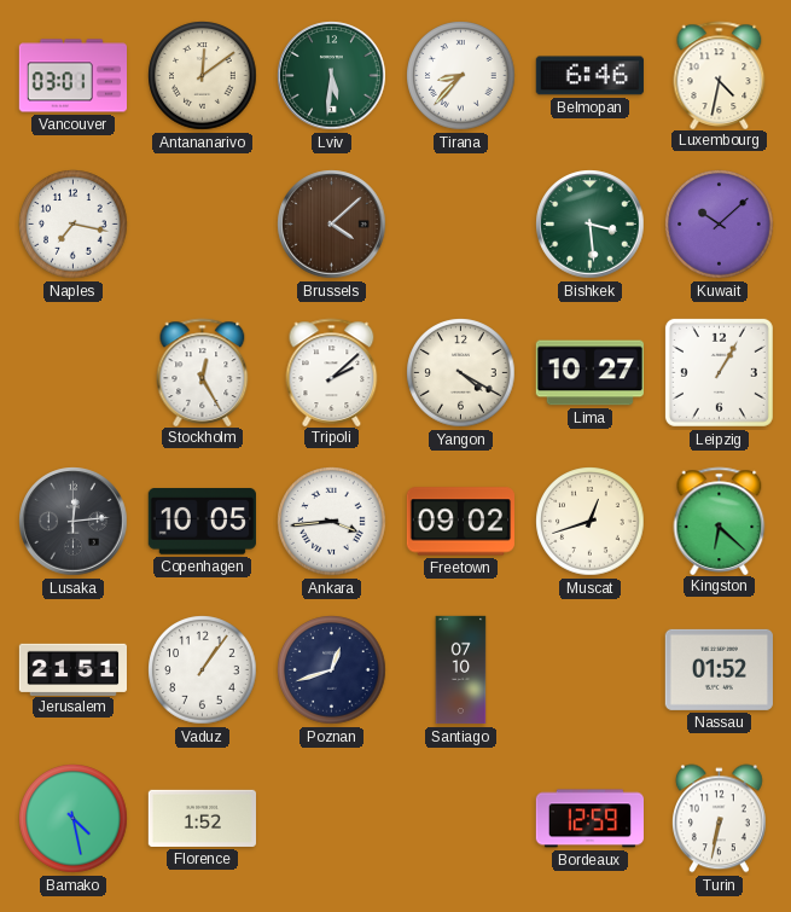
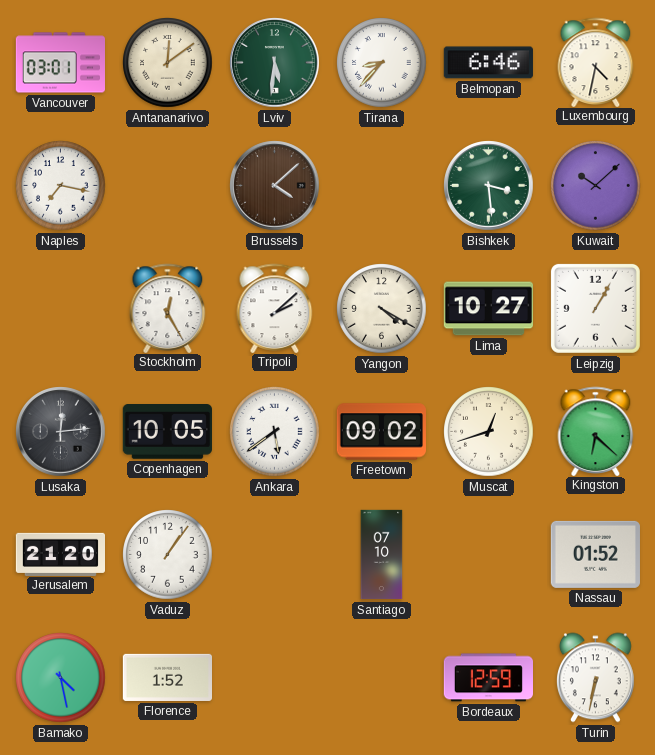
Ankara: 3:44 -> 5:39 (275, 432)
Jerusalem: 21:51 -> 21:20 (61, 554)
Poznan: 12:42 -> none (332, 670)
